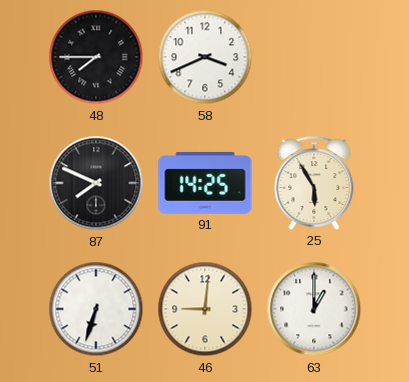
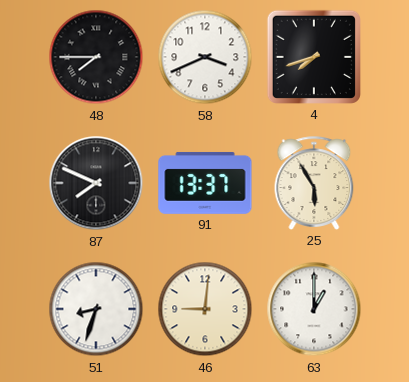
4: none -> 7:42 (314, 57)
91: 14:25 -> 13:37 (205, 183)
51: 6:33 -> 8:33 (96, 309)
